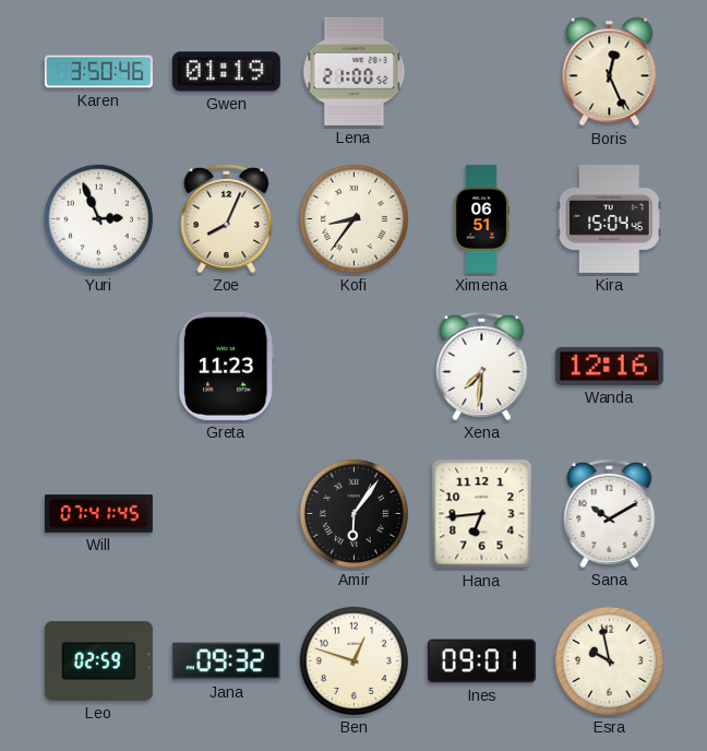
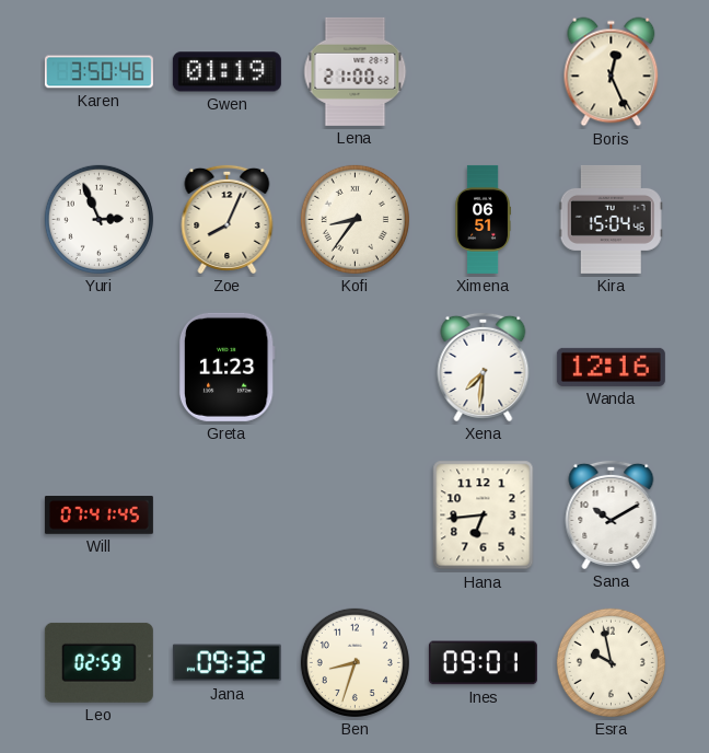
Amir: 6:06 -> none (353, 513)
Ben: 12:48 -> 8:33 (354, 662)
